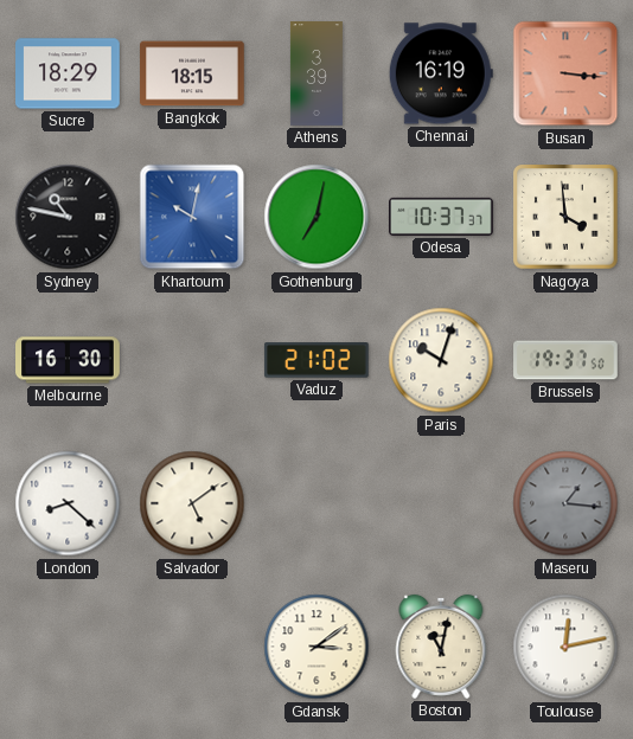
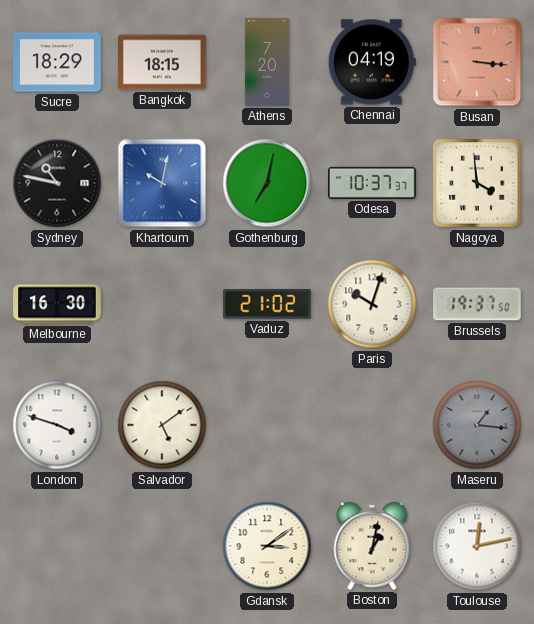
Athens: 3:39 -> 7:20 (267, 62)
Chennai: 16:19 -> 04:19 (372, 62)
London: 8:22 -> 3:48 (57, 425)
Boston: 11:02 -> 1:02 (372, 546)
